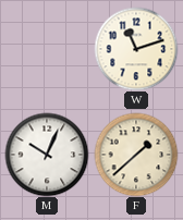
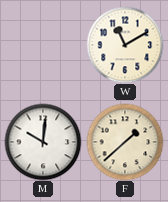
W: 11:12 -> 11:10 (125, 45)
M: 10:04 -> 10:01 (43, 142)
